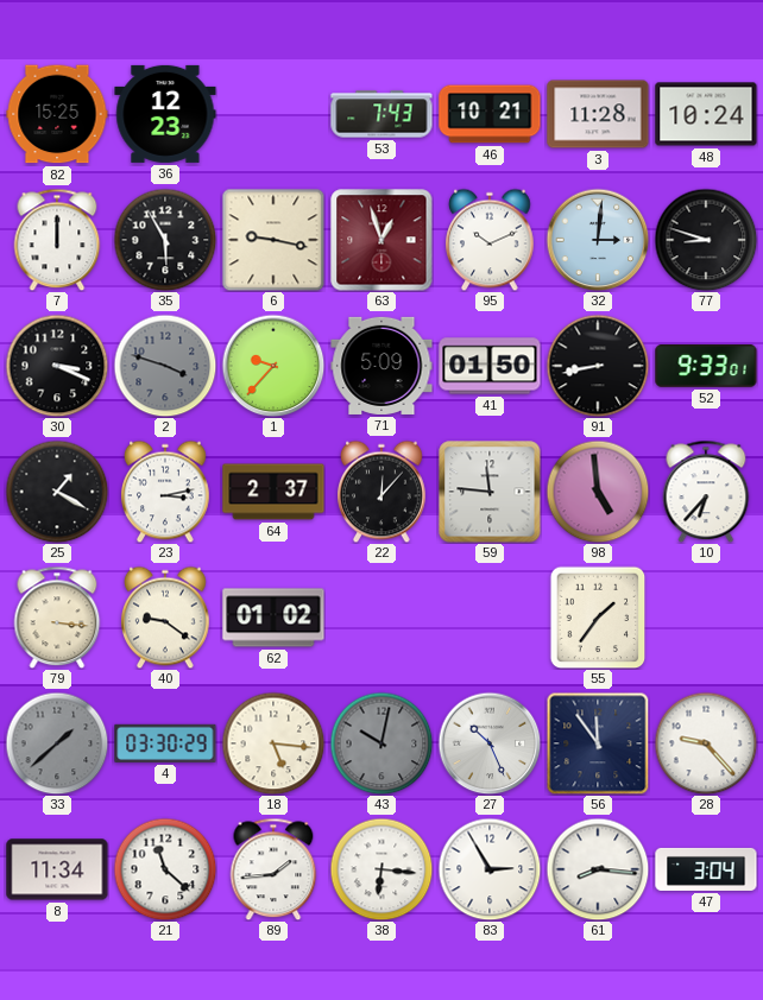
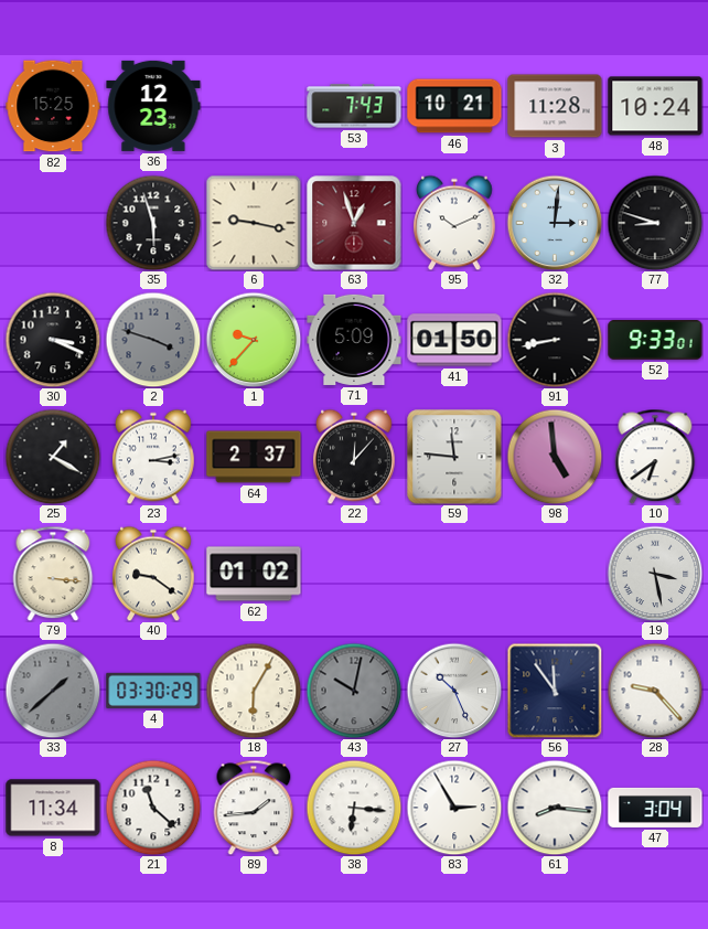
7: 12:00 -> none (57, 240)
35: 5:55 -> 5:57 (153, 223)
10: 6:37 -> 6:39 (655, 457)
55: 1:36 -> none (598, 618)
19: none -> 3:28 (655, 574)
18: 5:16 -> 6:05 (254, 691)
